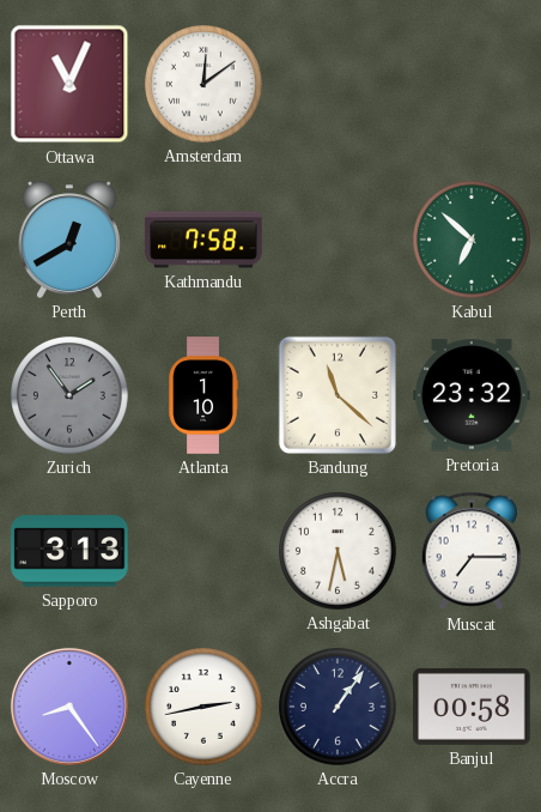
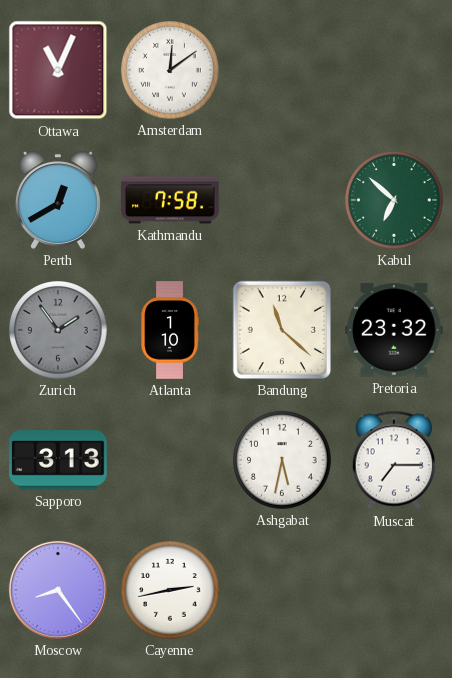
Accra: 1:06 -> none (338, 707)
Banjul: 00:58 -> none (472, 707)
